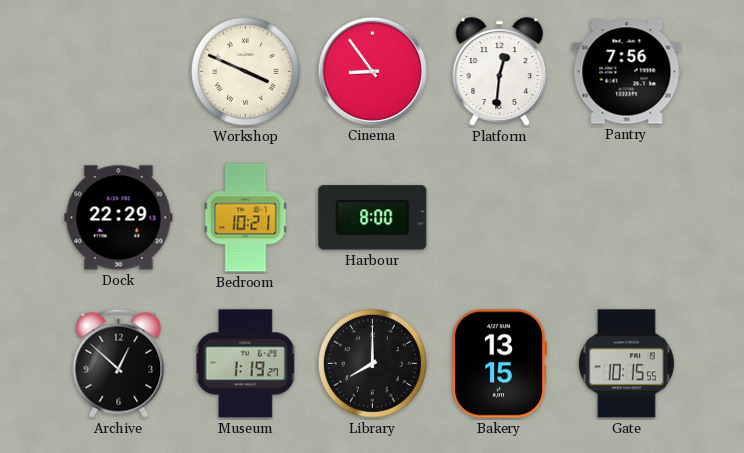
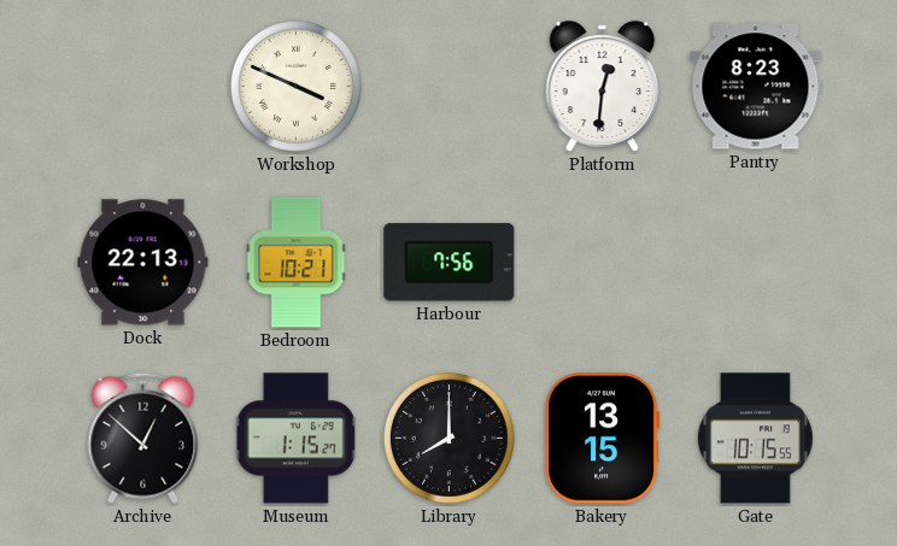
Cinema: 8:54 -> none (372, 71)
Pantry: 7:56 -> 8:23 (756, 87)
Dock: 22:29 -> 22:13 (143, 263)
Harbour: 8:00 -> 7:56 (450, 263)
Museum: 1:19 -> 1:15 (297, 439)
